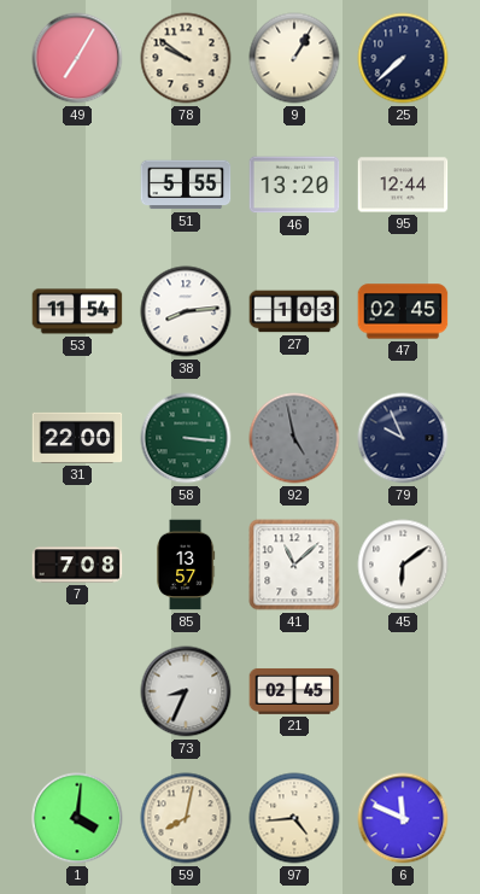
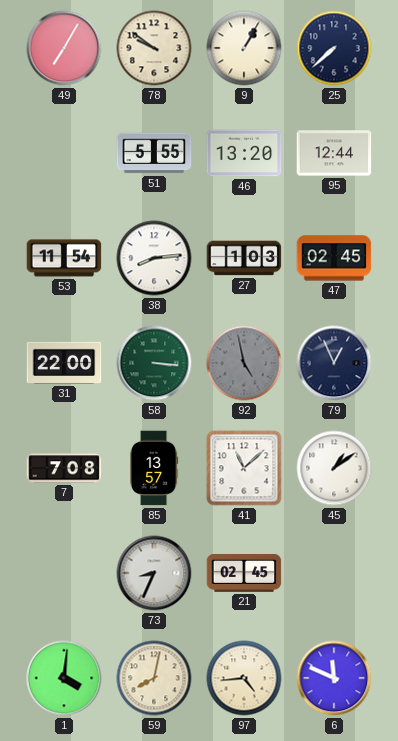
79: 9:56 -> 12:56 (334, 363)
45: 6:09 -> 1:09 (334, 468)
